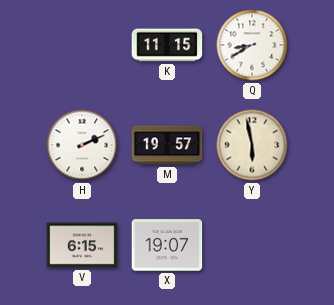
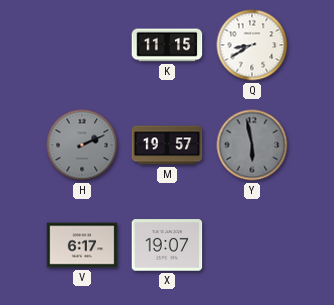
H dial: white -> grey (82, 145)
Y dial: cream -> grey (252, 145)
V: 6:15 -> 6:17 (82, 245)
